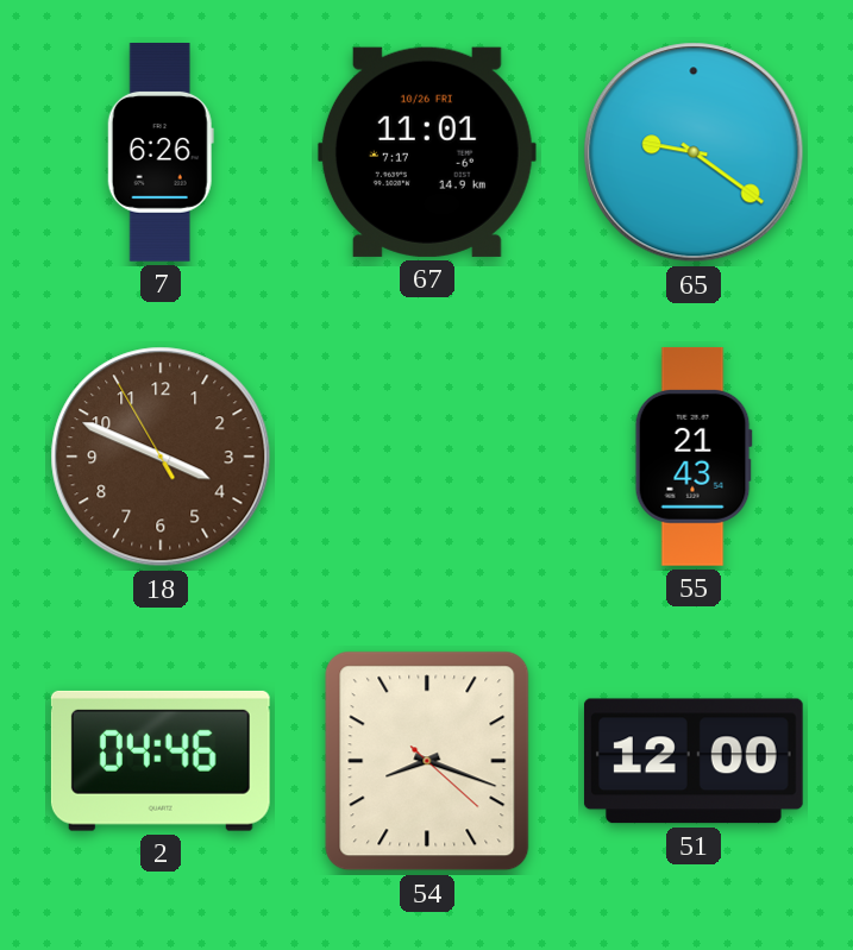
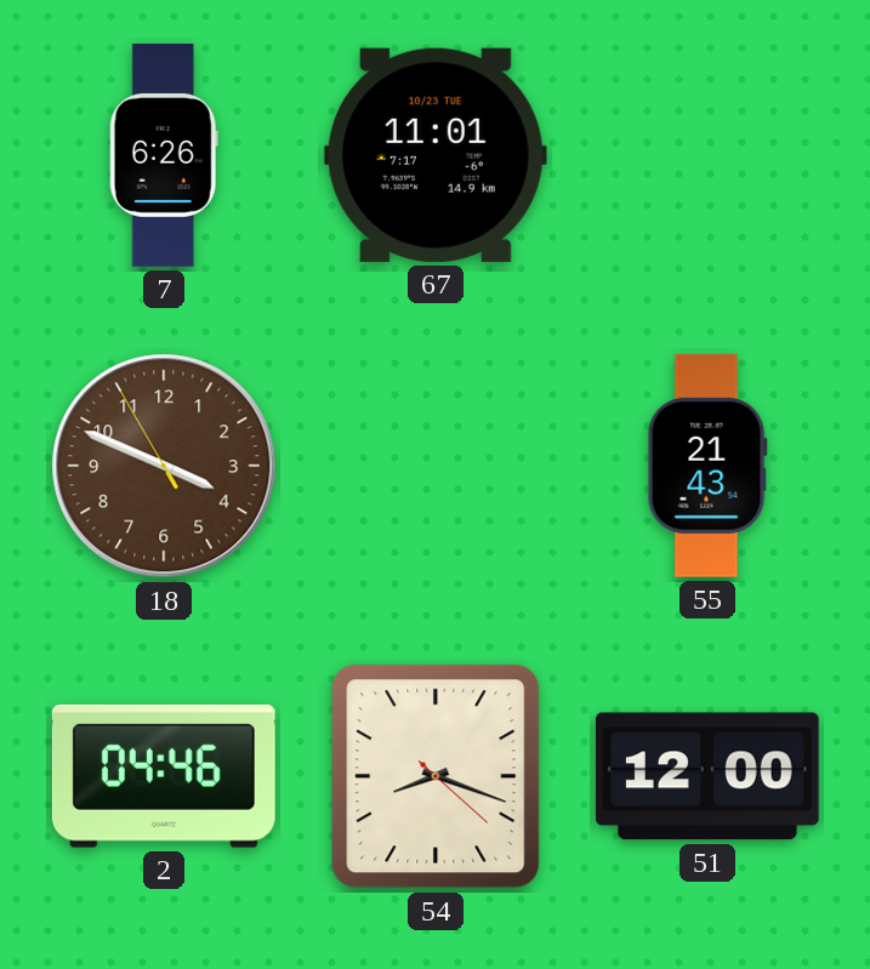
67 date: 10/26 FRI -> 10/23 TUE (436, 155)
65: 9:21 -> none (694, 152)
